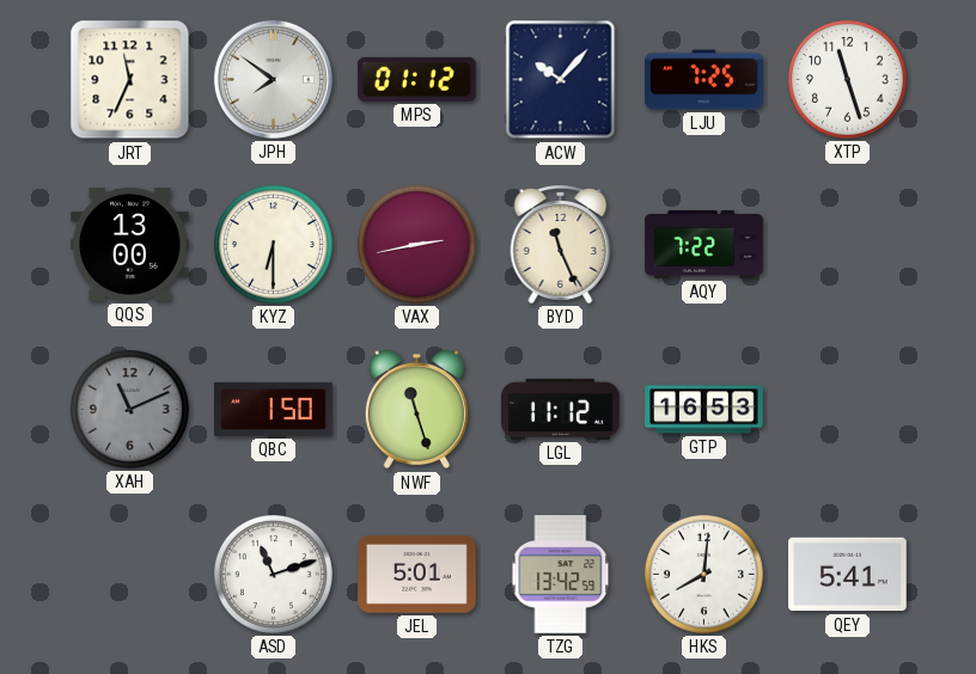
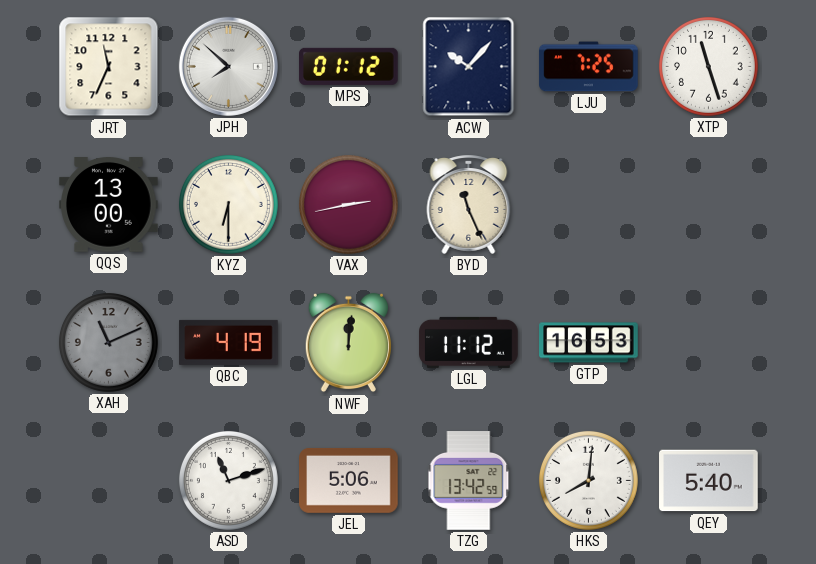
JPH: 7:51 -> 7:52 (228, 66)
AQY: 7:22 -> none (704, 244)
QBC: 1:50 -> 4:19 (229, 342)
NWF: 11:27 -> 12:01 (348, 343)
JEL: 5:01 -> 5:06 (349, 480)
QEY: 5:41 -> 5:40 (709, 481)
